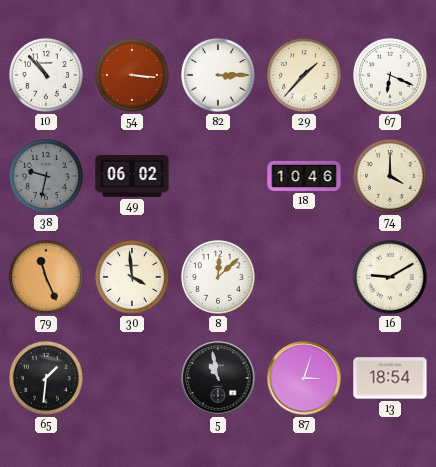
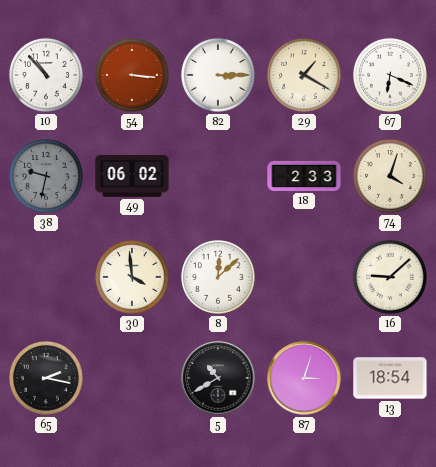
29: 1:37 -> 1:20 (304, 75)
18: 10:46 -> 2:33 (304, 176)
74: 4:00 -> 4:03 (390, 176)
79: 11:26 -> none (46, 277)
16: 9:10 -> 9:08 (390, 277)
65: 1:31 -> 2:17 (46, 378)
5: 10:58 -> 10:40 (218, 378)
